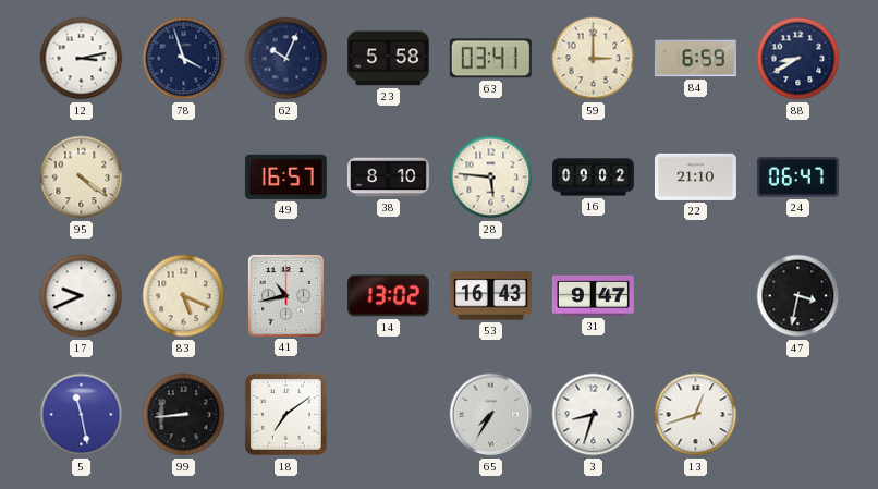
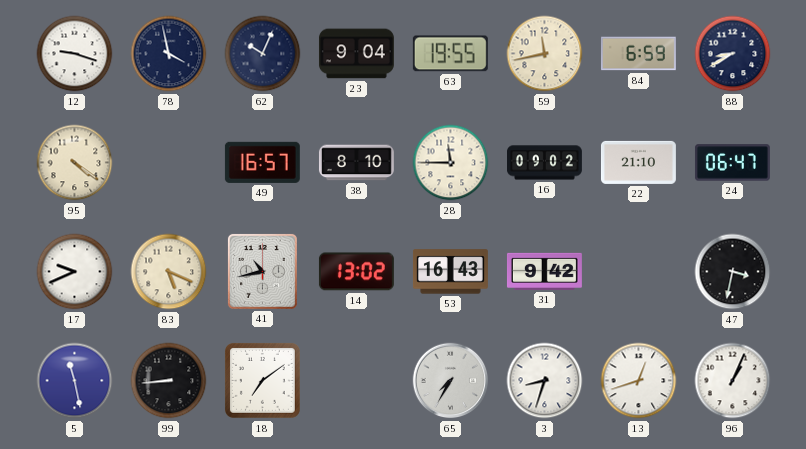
12: 3:13 -> 9:18 (75, 54)
78: 3:57 -> 3:58 (169, 54)
23: 5:58 -> 9:04 (356, 54)
63: 03:41 -> 19:55 (450, 54)
59: 3:00 -> 11:43 (545, 54)
28: 5:46 -> 11:45 (451, 163)
31: 9:47 -> 9:42 (544, 271)
96: none -> 1:04 (733, 381)
